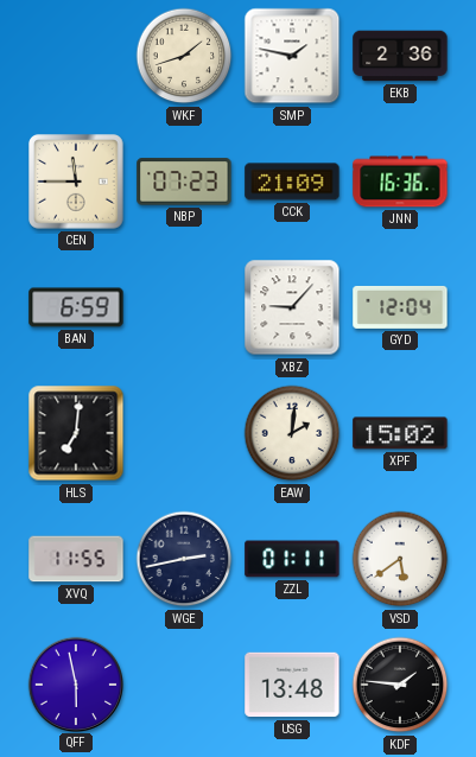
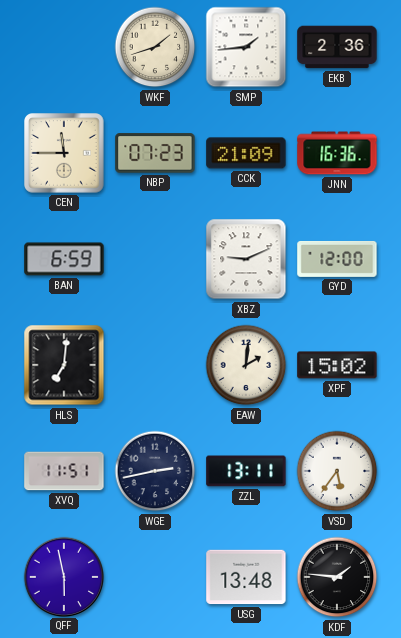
SMP: 1:47 -> 1:44 (246, 47)
XBZ: 9:07 -> 9:11 (246, 259)
GYD: 12:04 -> 12:00 (337, 259)
XVQ: 11:55 -> 11:51 (64, 471)
ZZL: 01:11 -> 13:11 (246, 471)
VSD: 5:39 -> 5:36 (337, 471)
